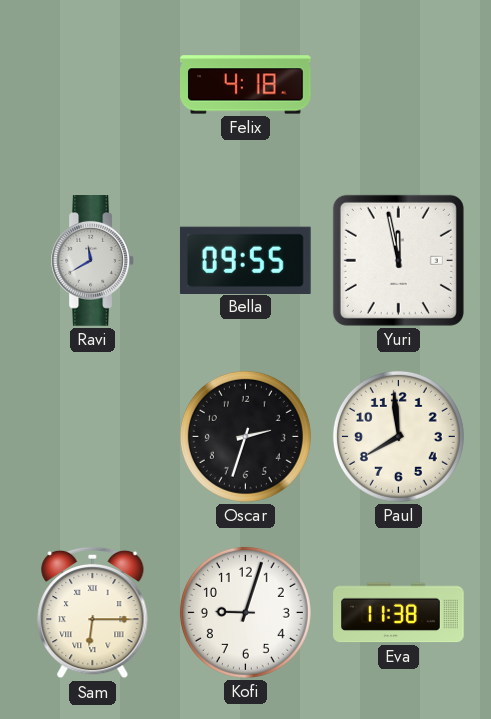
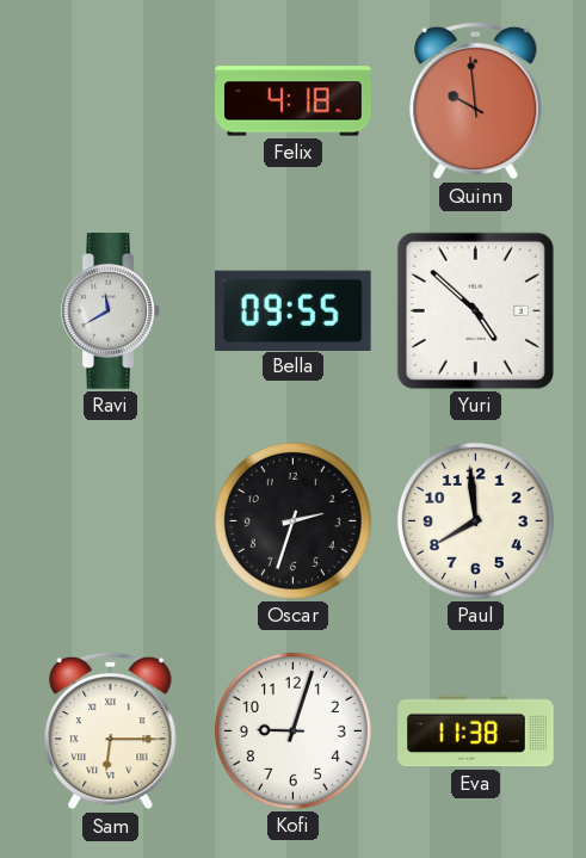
Quinn: none -> 9:59 (476, 101)
Yuri: 11:58 -> 4:52 (475, 310)
